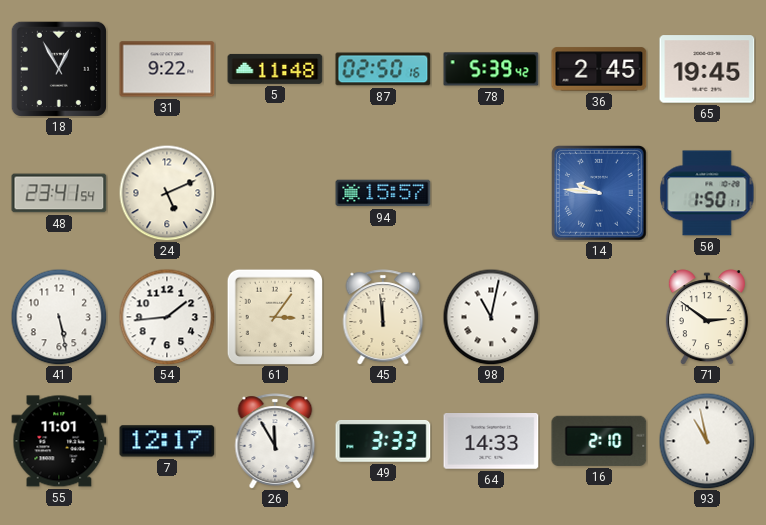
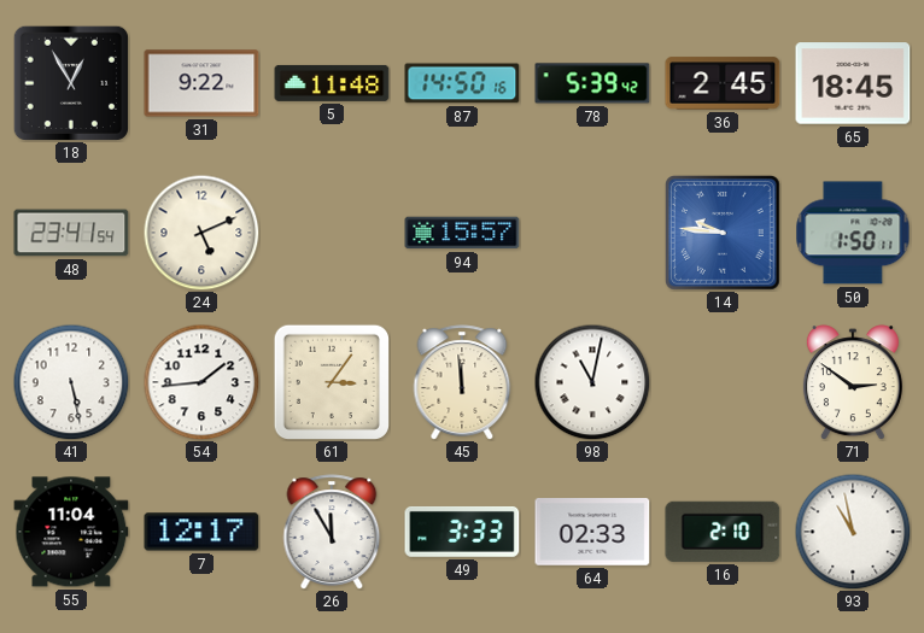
87: 02:50 -> 14:50 (462, 83)
65: 19:45 -> 18:45 (853, 83)
55: 11:01 -> 11:04 (71, 532)
64: 14:33 -> 02:33 (592, 533)
